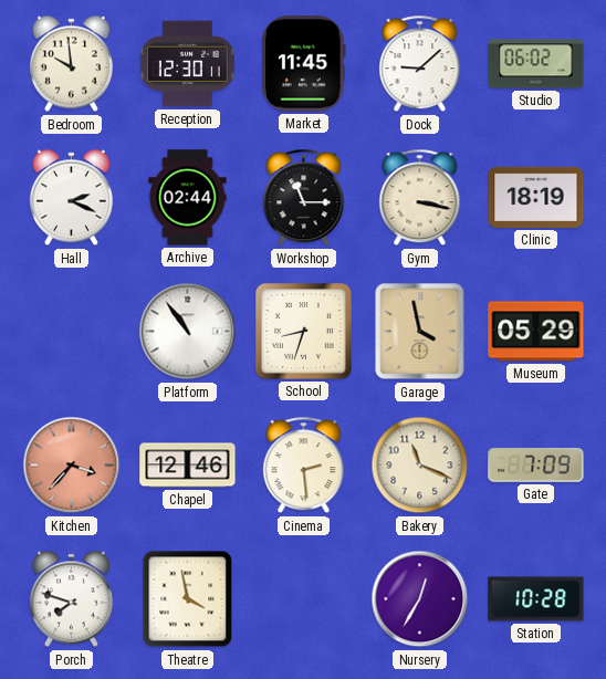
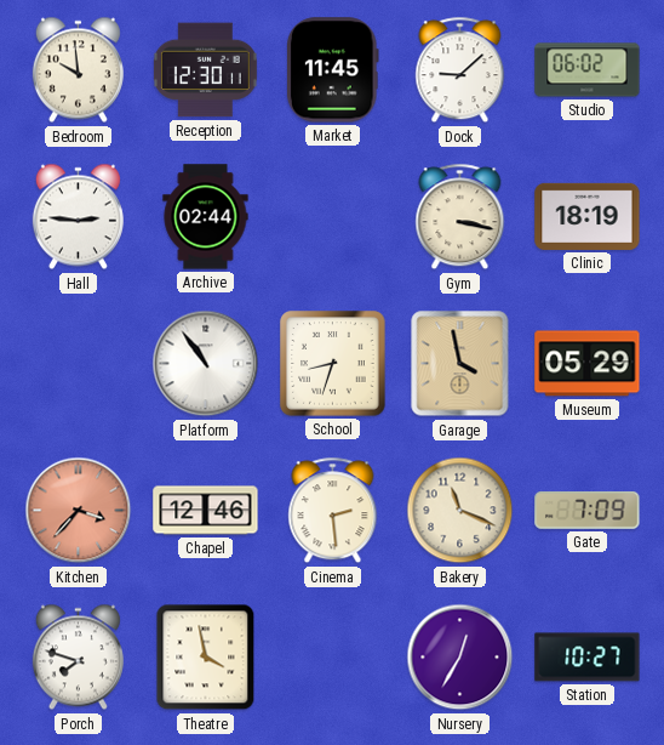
Hall: 2:19 -> 2:46 (78, 217)
Workshop: 11:15 -> none (304, 198)
Station: 10:28 -> 10:27 (588, 658)
